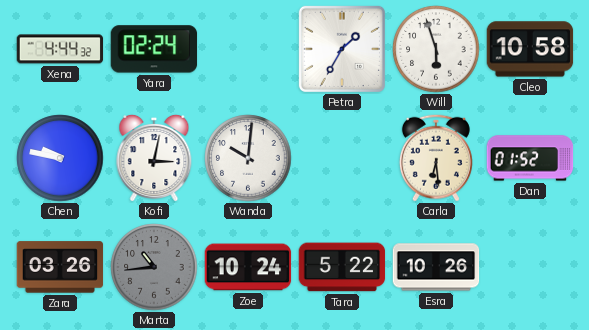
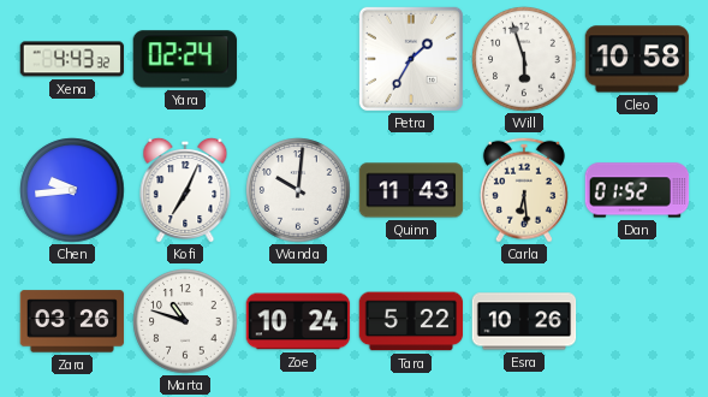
Xena: 4:44 -> 4:43 (72, 59)
Chen: 9:47 -> 9:44 (72, 190)
Kofi: 3:02 -> 7:04 (185, 190)
Quinn: none -> 11:43 (411, 190)
Marta: 10:44 -> 10:48 (185, 321)
Marta dial: grey -> white (185, 321)
